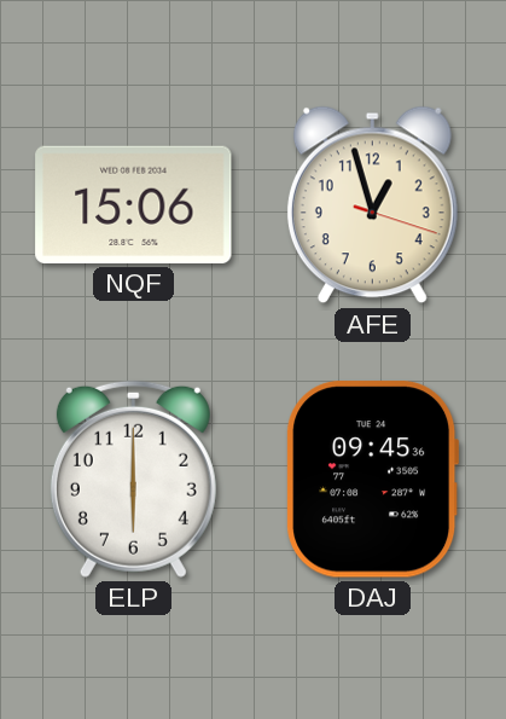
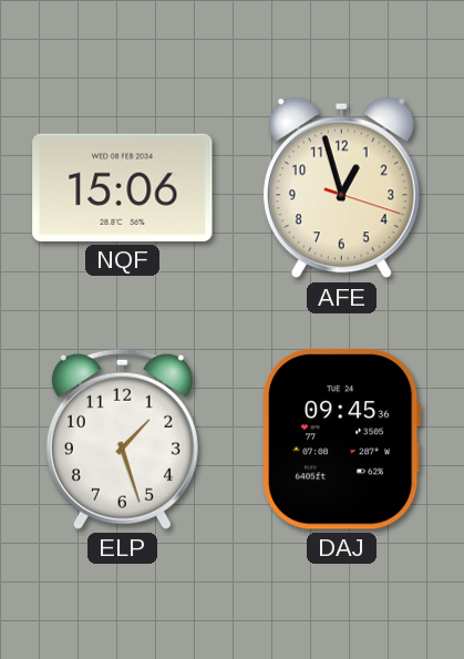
ELP: 6:00 -> 1:27 (122, 439)
